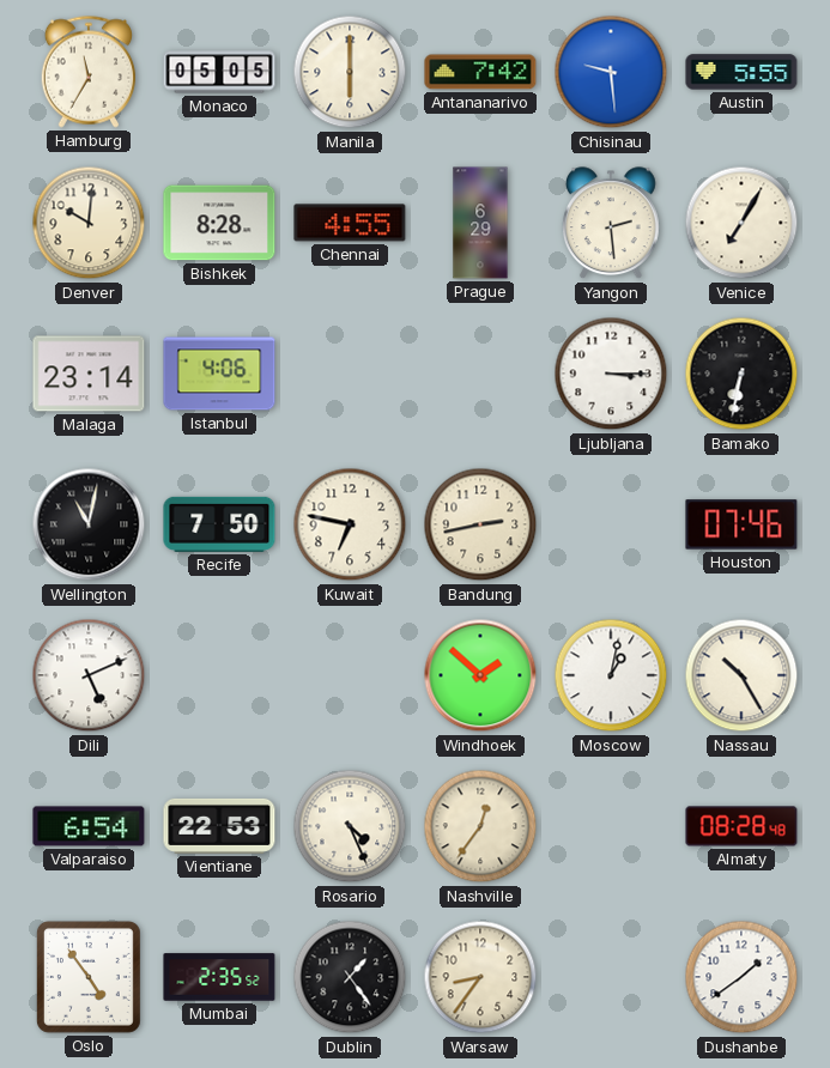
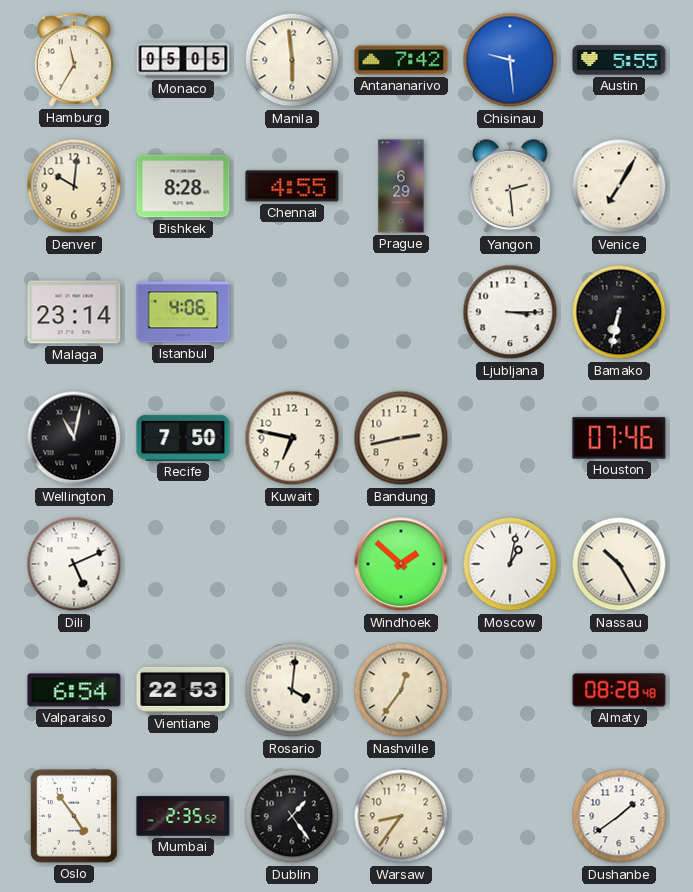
Manila: 6:00 -> 5:59 (292, 60)
Rosario: 4:26 -> 4:01 (292, 690)
